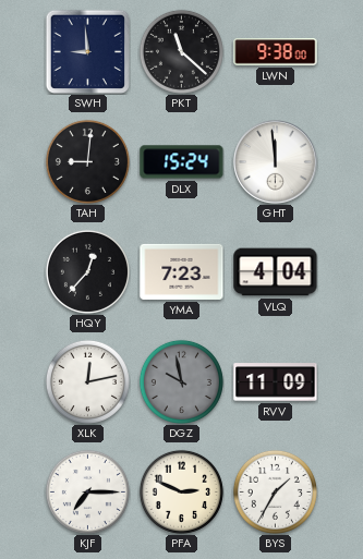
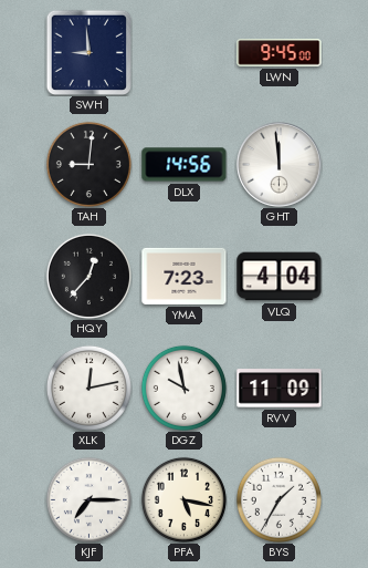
PKT: 11:22 -> none (181, 51)
LWN: 9:38 -> 9:45 (280, 53)
DLX: 15:24 -> 14:56 (185, 165)
DGZ dial: grey -> white (183, 388)
PFA: 2:49 -> 5:17 (183, 499)
